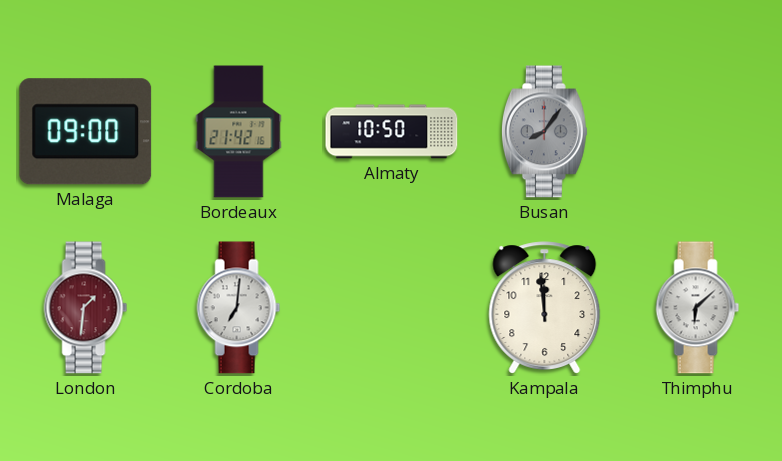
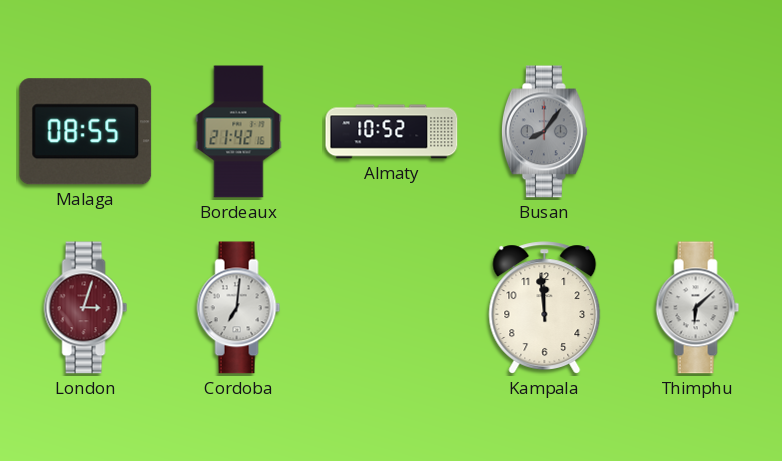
Malaga: 09:00 -> 08:55 (86, 132)
Almaty: 10:50 -> 10:52 (392, 132)
London: 1:31 -> 3:03 (86, 308)
